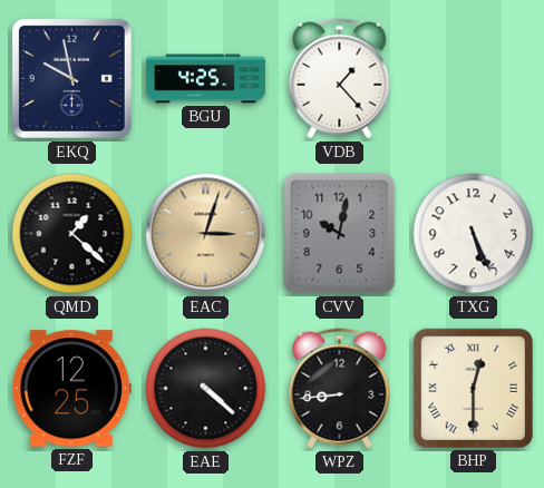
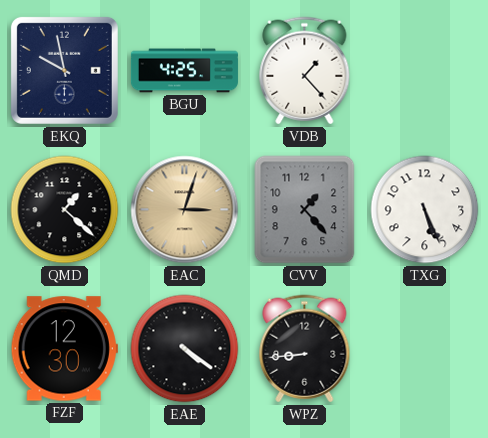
CVV: 10:02 -> 1:23 (305, 210)
FZF: 12:25 -> 12:30 (64, 349)
EAE: 4:22 -> 4:21 (185, 349)
BHP: 12:30 -> none (473, 388)
